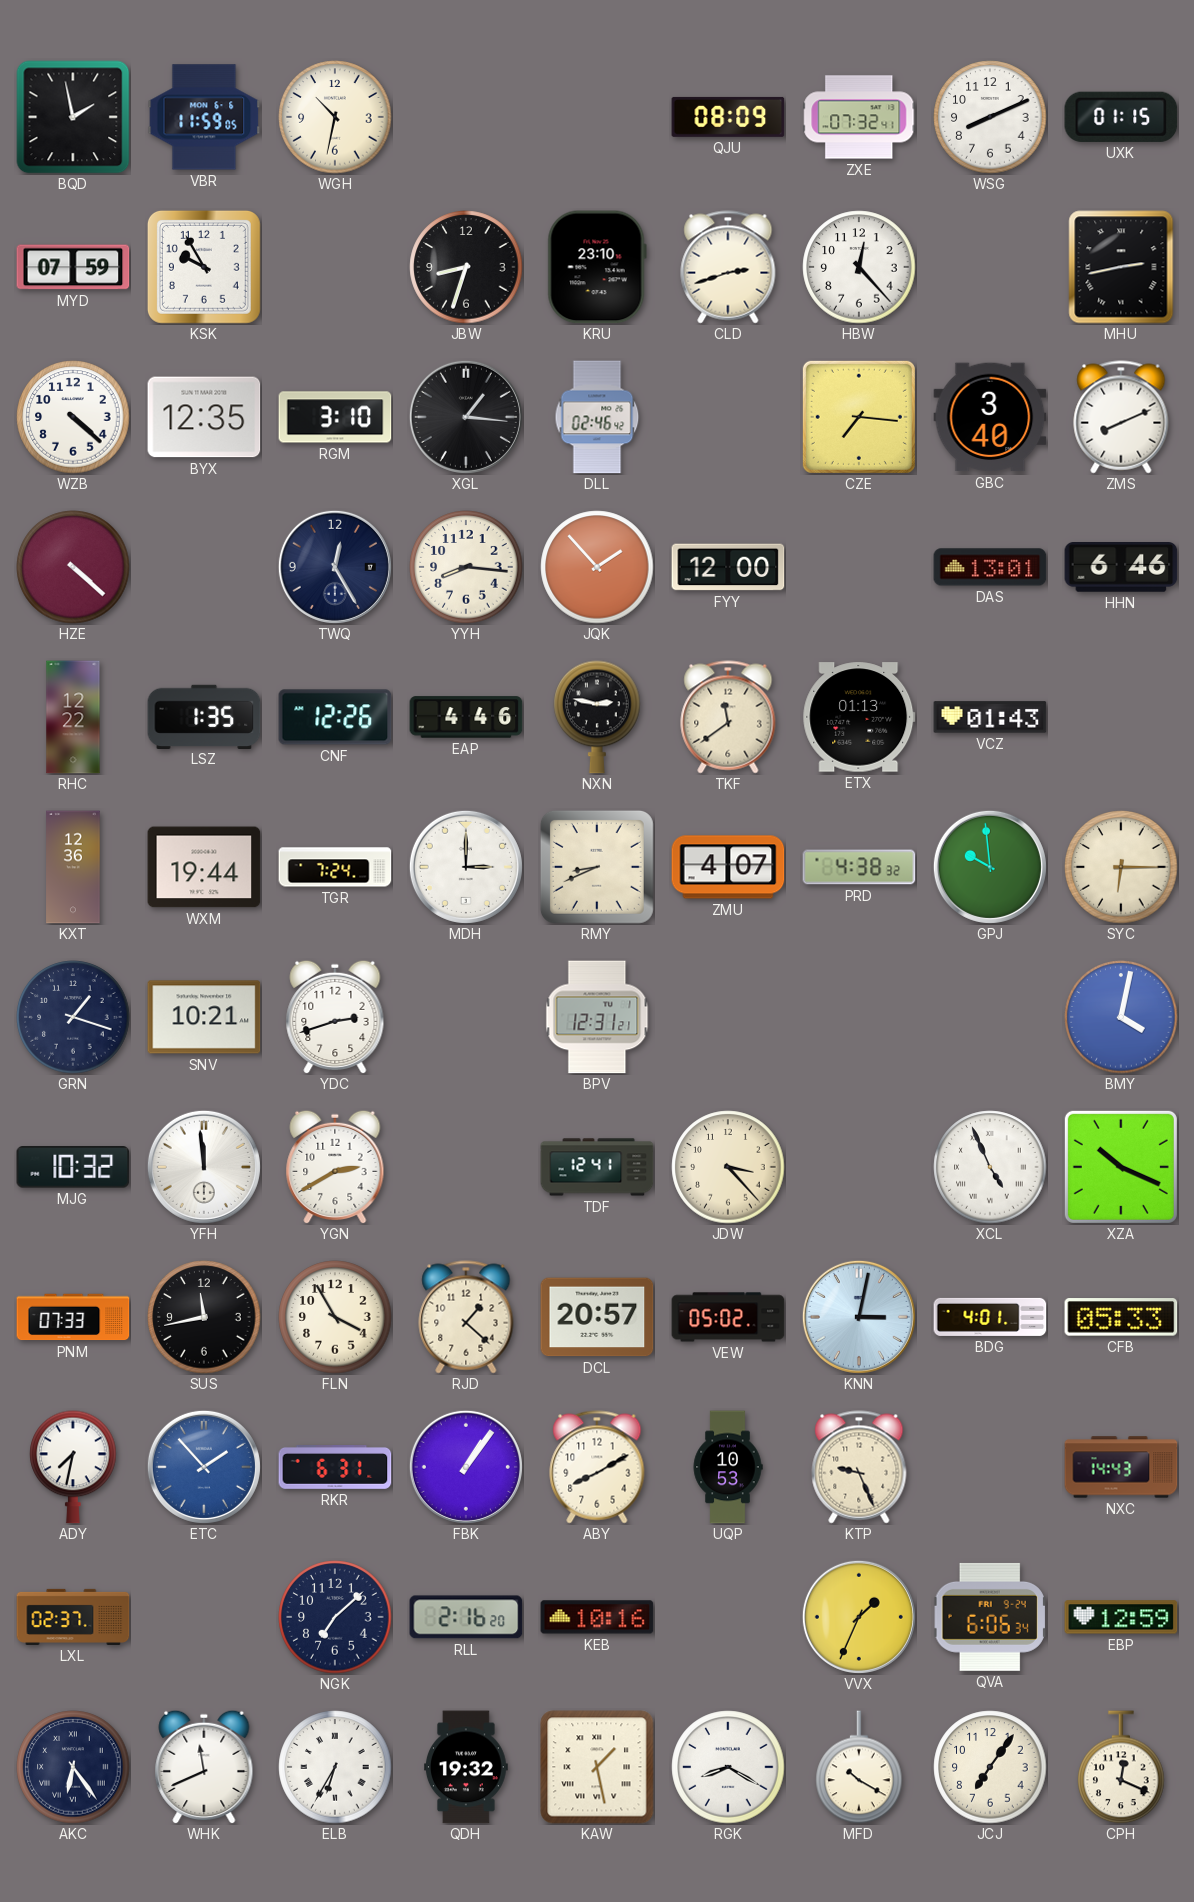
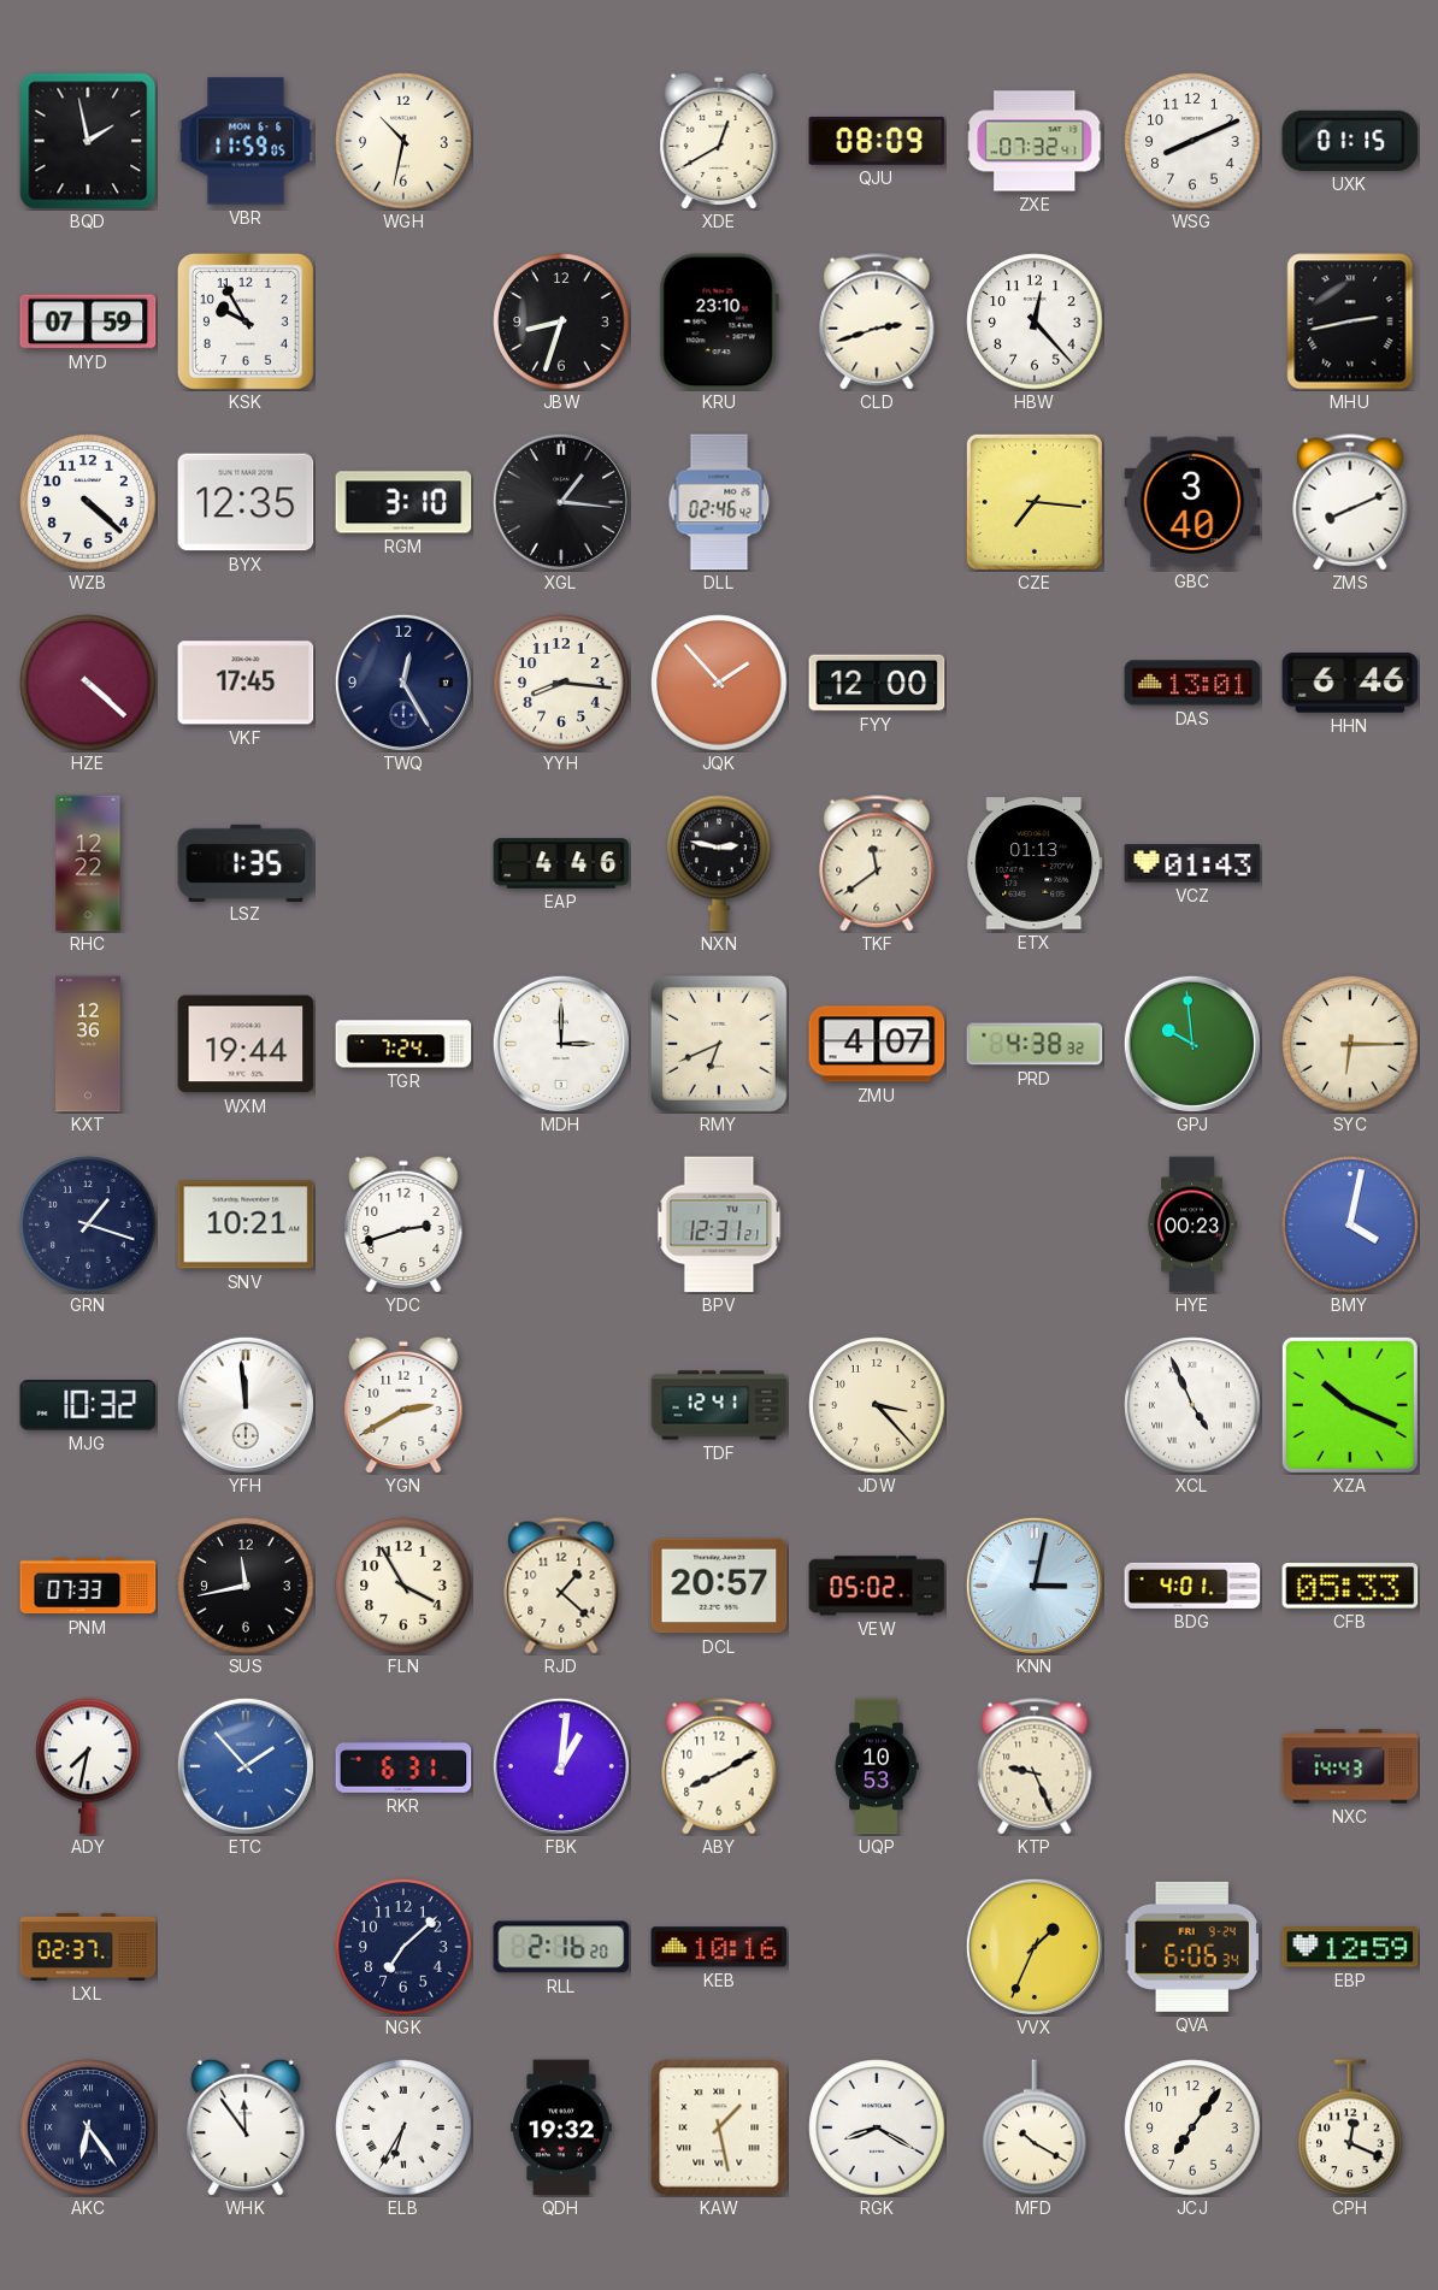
XDE: none -> 12:40 (719, 141)
VKF: none -> 17:45 (246, 683)
CNF: 12:26 -> none (335, 717)
RMY: 8:41 -> 6:41 (719, 1044)
HYE: none -> 00:23 (1192, 1224)
FBK: 1:06 -> 1:01 (561, 1766)
WHK: 11:41 -> 11:54 (246, 2127)
